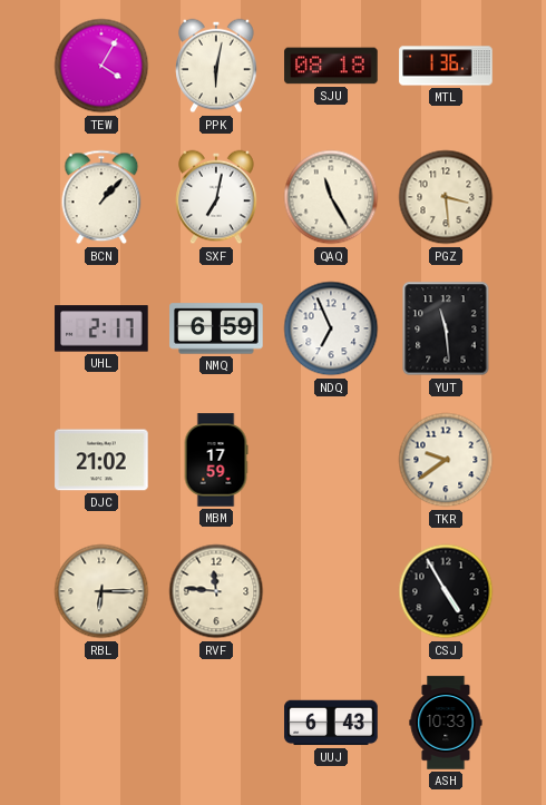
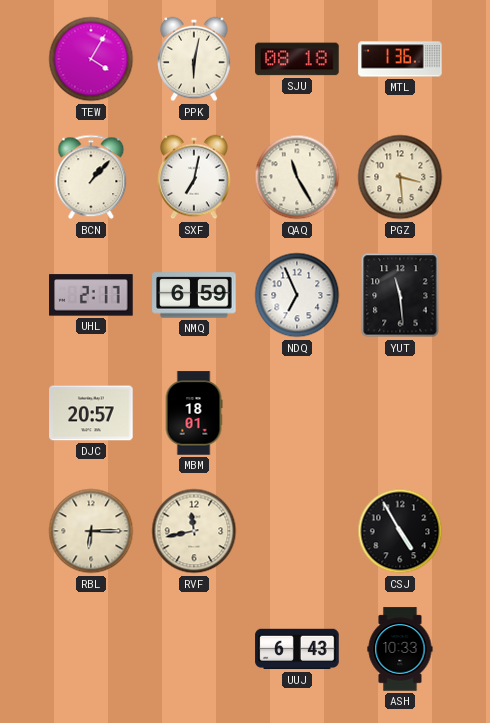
DJC: 21:02 -> 20:57 (91, 413)
MBM: 17:59 -> 18:01 (194, 413)
TKR: 9:39 -> none (446, 460)
RVF: 11:46 -> 11:43 (194, 531)
